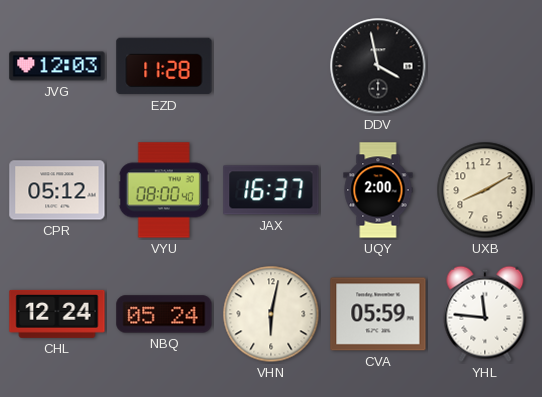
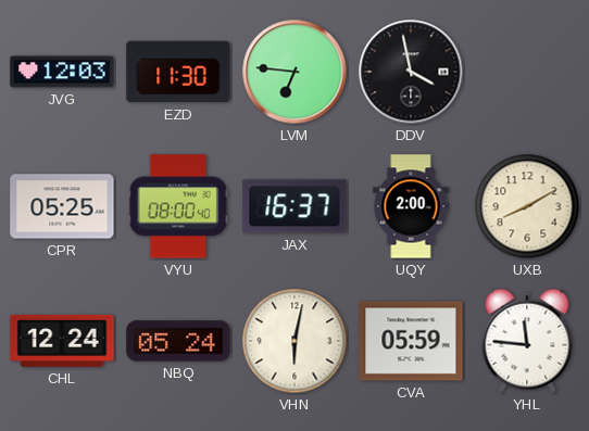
EZD: 11:28 -> 11:30 (178, 72)
LVM: none -> 6:46 (294, 72)
CPR: 05:12 -> 05:25 (62, 206)
